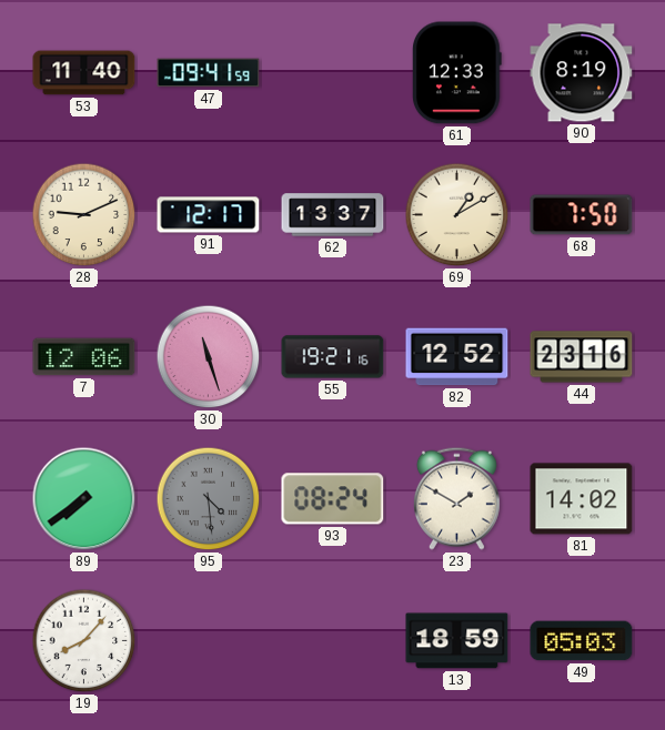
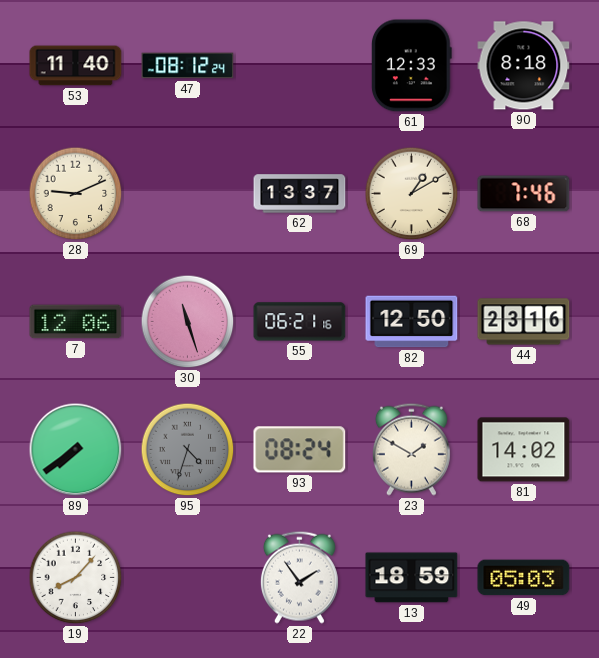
47: 09:41 -> 08:12 (188, 66)
90: 8:19 -> 8:18 (524, 66)
91: 12:17 -> none (209, 215)
68: 7:50 -> 7:46 (524, 194)
55: 19:21 -> 06:21 (300, 322)
82: 12:52 -> 12:50 (412, 322)
95: 4:29 -> 4:33 (188, 450)
22: none -> 1:54 (299, 577)
